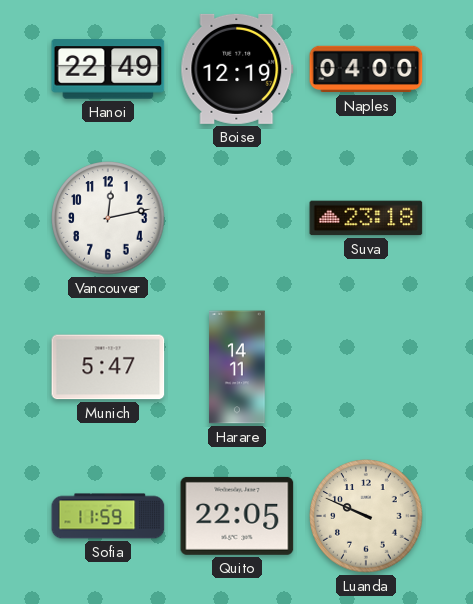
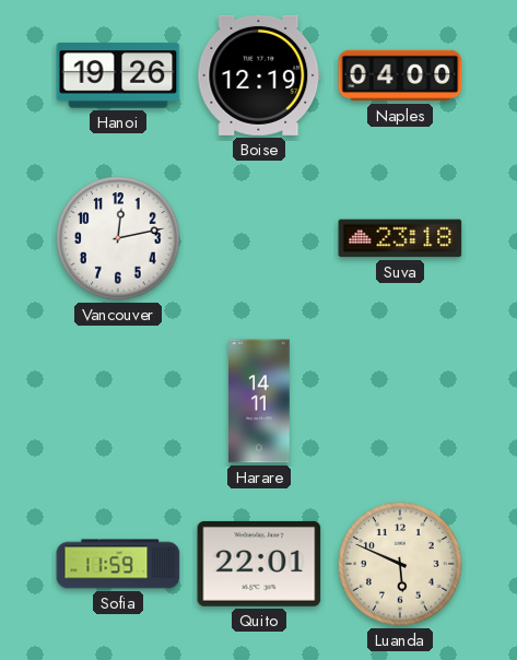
Hanoi: 22:49 -> 19:26 (118, 75)
Munich: 5:47 -> none (108, 367)
Quito: 22:05 -> 22:01 (259, 564)
Luanda: 9:49 -> 5:49 (400, 564)
